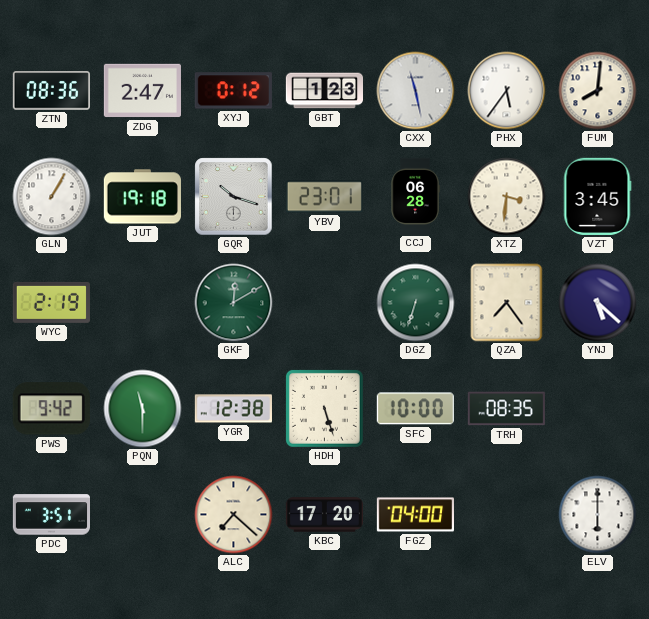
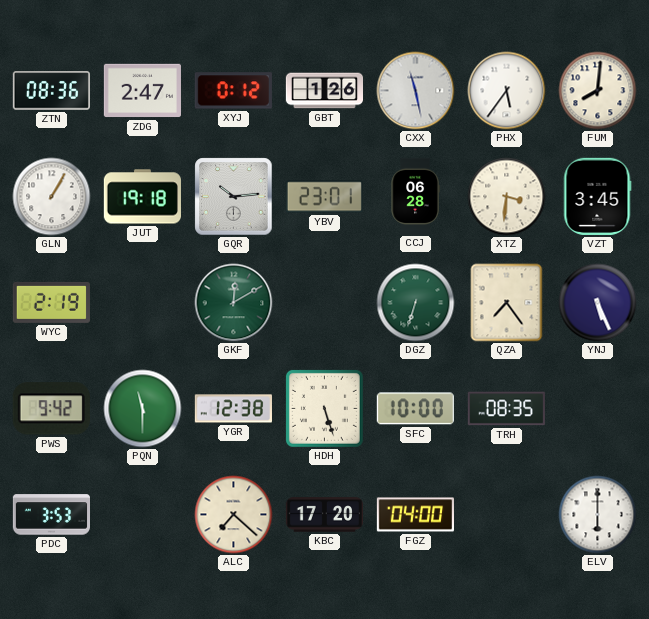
GBT: 1:23 -> 1:26 (325, 91)
GQR: 10:18 -> 10:14 (234, 197)
YNJ: 5:22 -> 5:26 (598, 303)
PDC: 3:51 -> 3:53 (51, 515)
